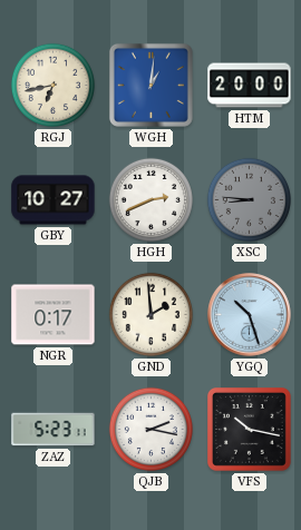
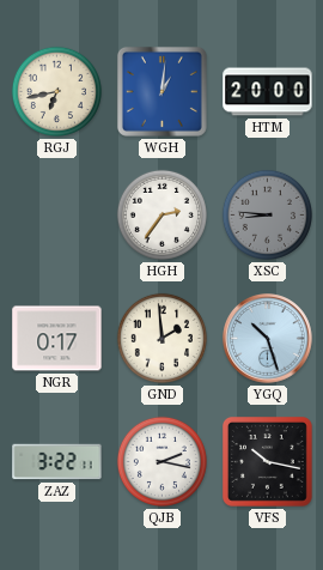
GBY: 10:27 -> none (54, 200)
HGH: 2:41 -> 2:36 (161, 214)
ZAZ: 5:23 -> 3:22 (57, 462)
